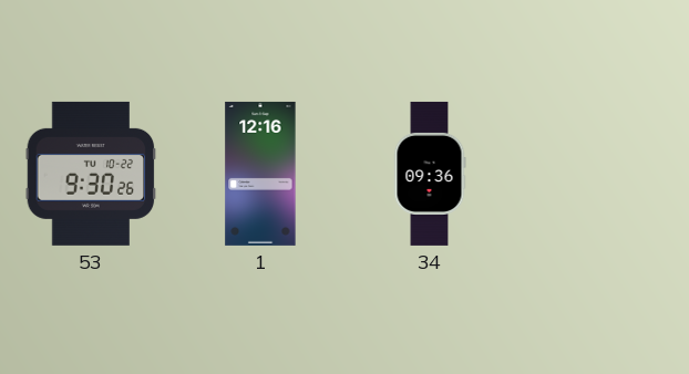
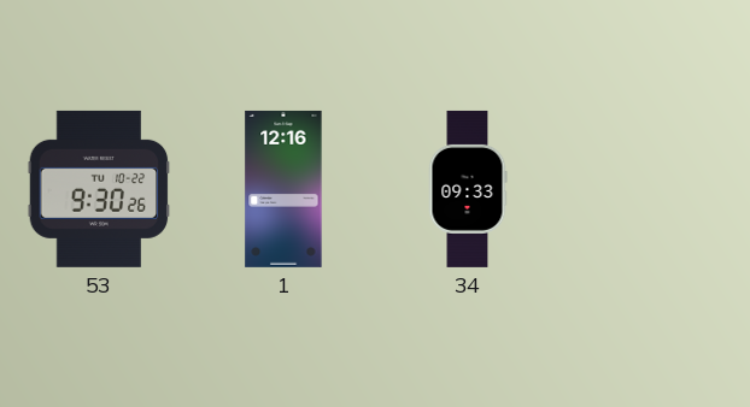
34: 09:36 -> 09:33 (468, 189)
